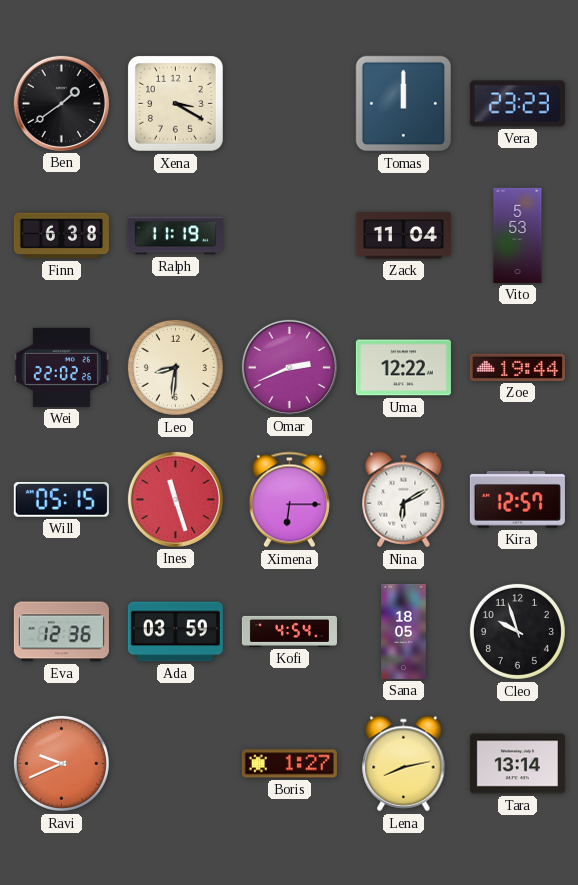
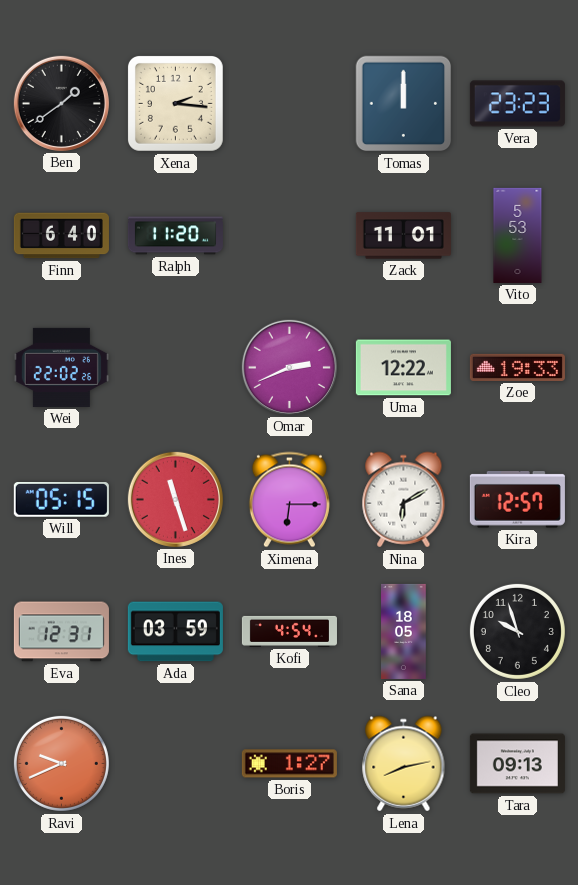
Xena: 3:20 -> 2:16 (175, 103)
Finn: 6:38 -> 6:40 (61, 236)
Ralph: 11:19 -> 11:20 (175, 236)
Zack: 11:04 -> 11:01 (403, 236)
Leo: 8:31 -> none (175, 367)
Zoe: 19:44 -> 19:33 (517, 367)
Eva: 12:36 -> 12:31 (61, 632)
Tara: 13:14 -> 09:13 (517, 764)
